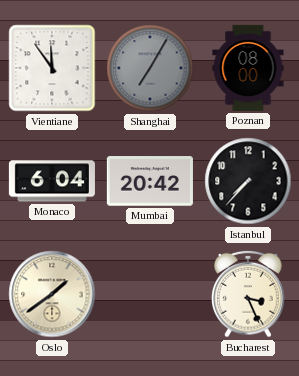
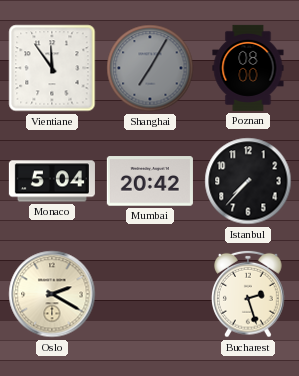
Monaco: 6:04 -> 5:04 (52, 181)
Oslo: 1:39 -> 2:20 (52, 294)
Bucharest: 3:26 -> 2:27 (248, 294)
